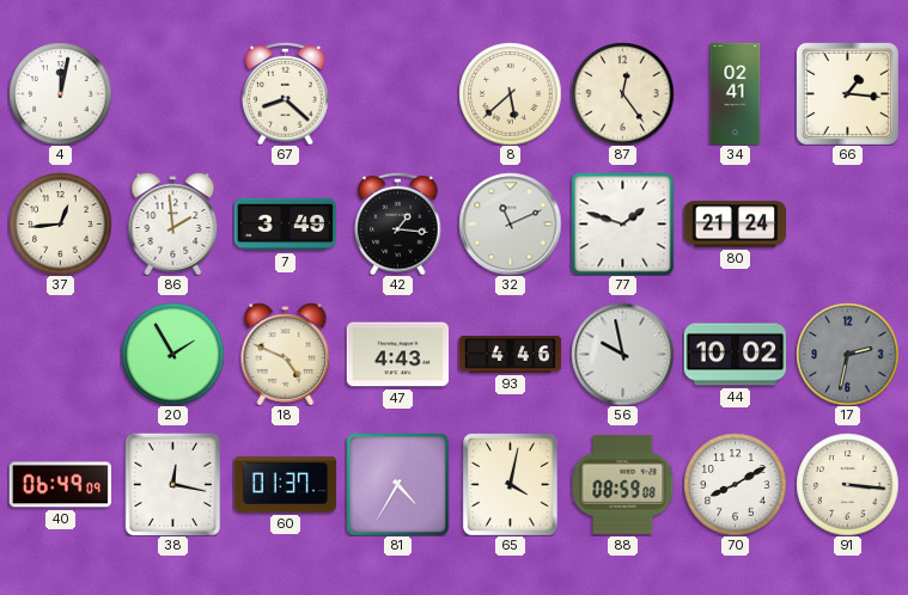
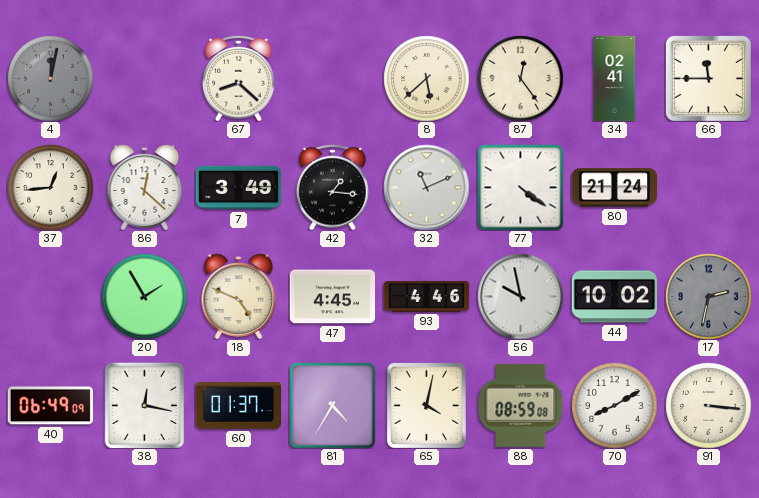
4 dial: white -> grey (50, 78)
66: 1:16 -> 11:45 (708, 78)
86: 1:59 -> 12:22 (145, 187)
77: 1:48 -> 4:21 (520, 187)
47: 4:43 -> 4:45 (332, 297)
